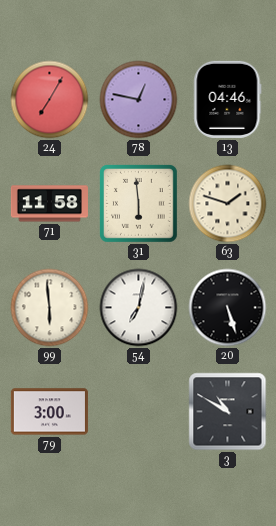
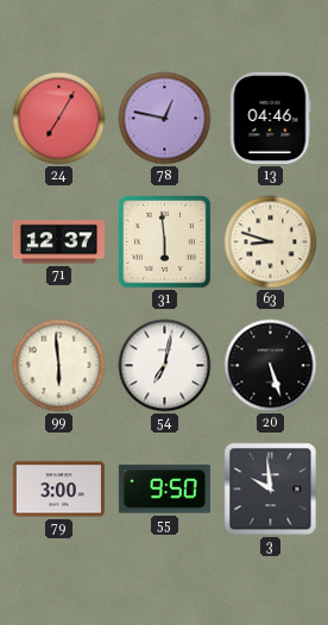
71: 11:58 -> 12:37 (58, 242)
63: 1:48 -> 8:48 (271, 242)
55: none -> 9:50 (164, 490)
3: 10:50 -> 9:59 (271, 490)
